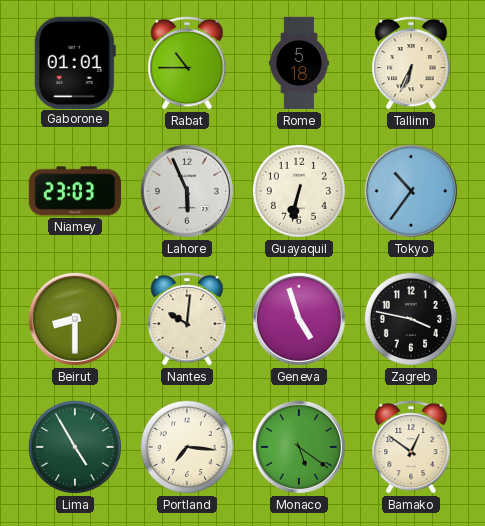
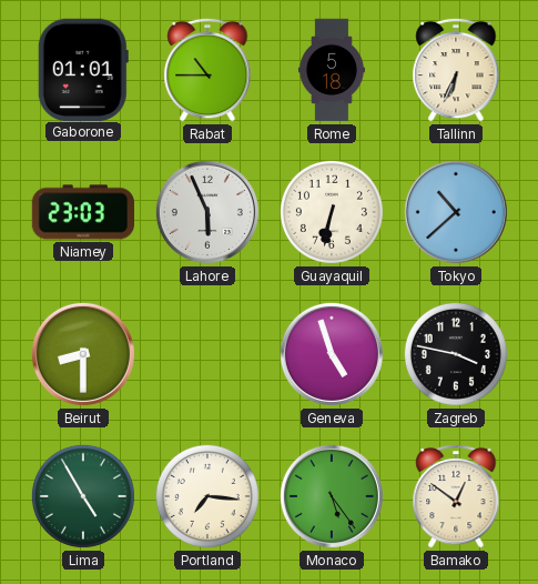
Tokyo: 10:36 -> 10:38 (456, 212)
Nantes: 10:01 -> none (187, 319)
Monaco: 5:21 -> 5:24 (332, 496)
